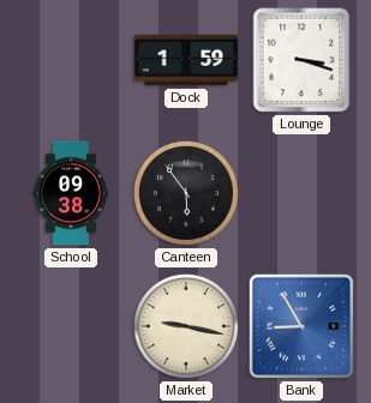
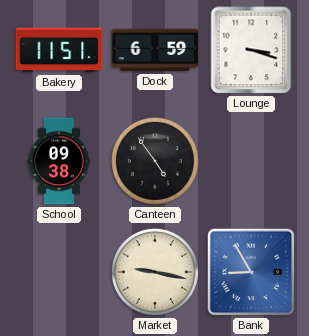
Bakery: none -> 11:51 (59, 50)
Dock: 1:59 -> 6:59 (155, 50)
Canteen: 5:54 -> 4:54 (155, 161)
